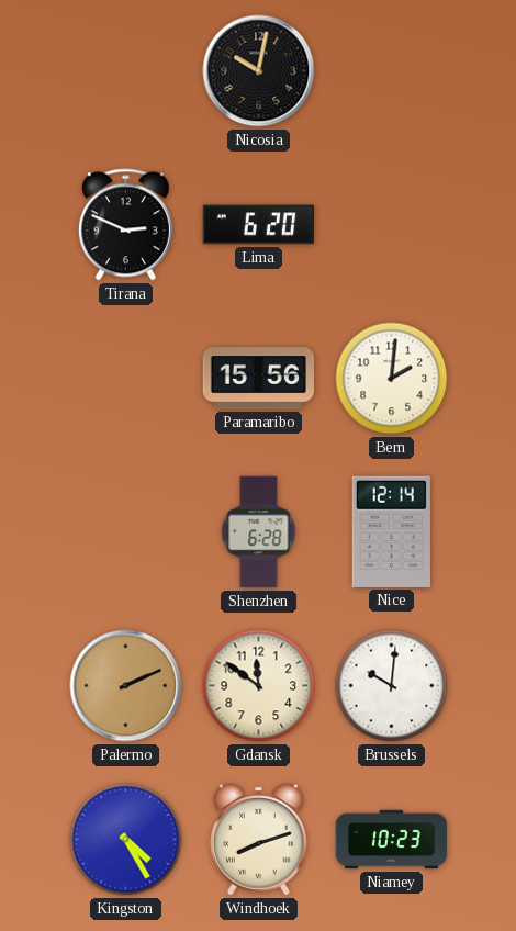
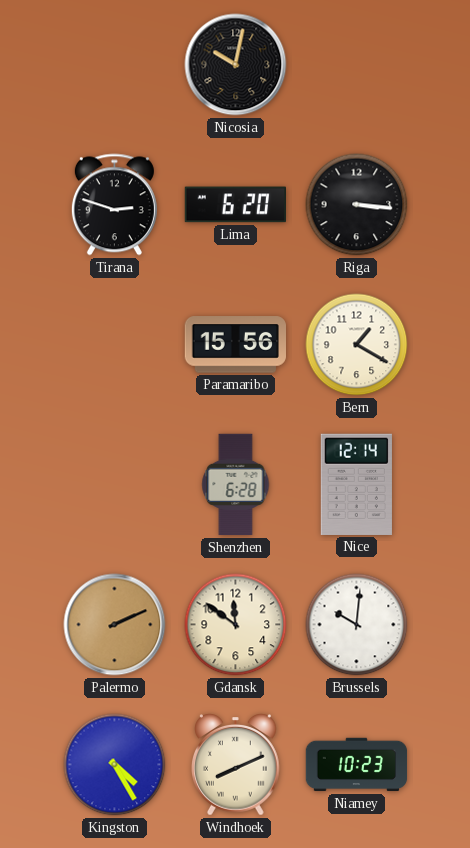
Tirana: 2:49 -> 2:48 (114, 205)
Riga: none -> 3:16 (357, 205)
Bern: 2:01 -> 1:20 (357, 345)
Windhoek: 8:12 -> 8:11 (236, 765)
